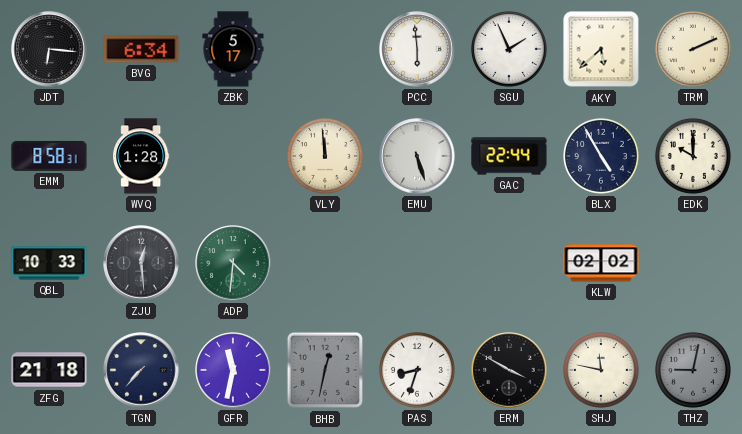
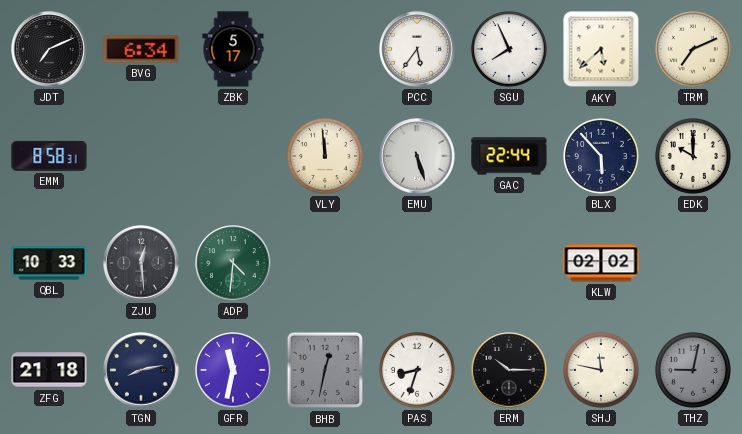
JDT: 6:16 -> 7:11 (49, 49)
PCC: 5:59 -> 5:36 (417, 49)
SGU: 1:56 -> 7:56 (509, 49)
TRM: 2:11 -> 7:11 (693, 49)
WVQ: 1:28 -> none (141, 156)
BLX: 4:55 -> 5:53 (601, 156)
TGN: 7:37 -> 8:13 (141, 370)
ERM: 3:50 -> 10:15 (509, 370)
